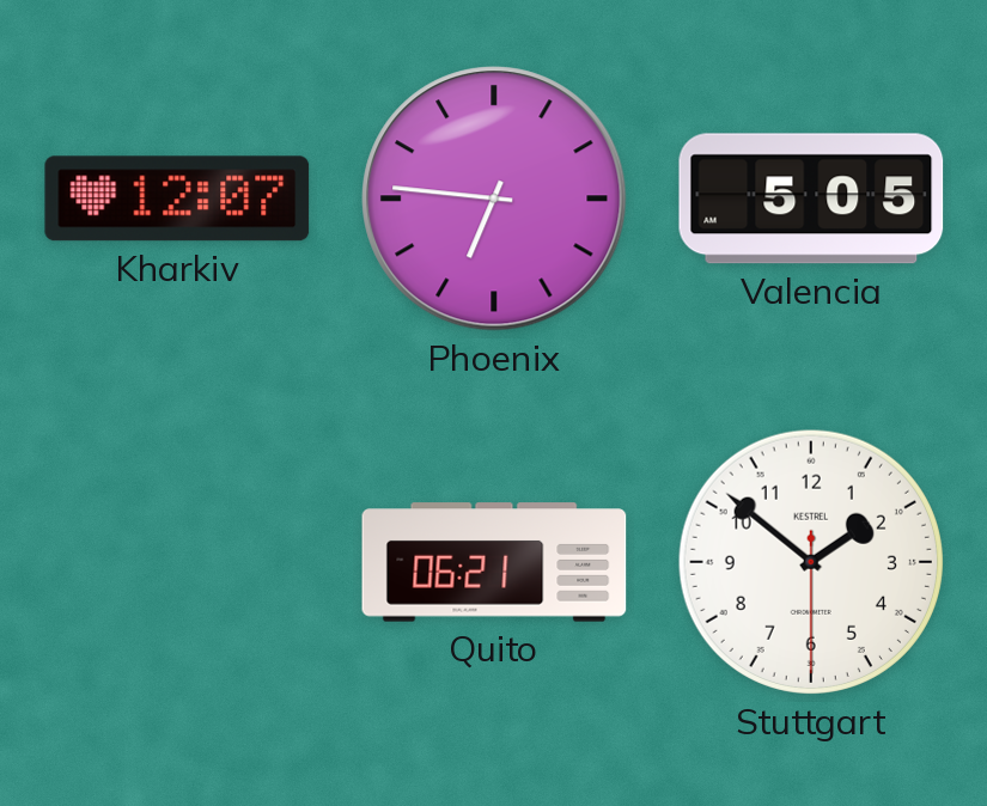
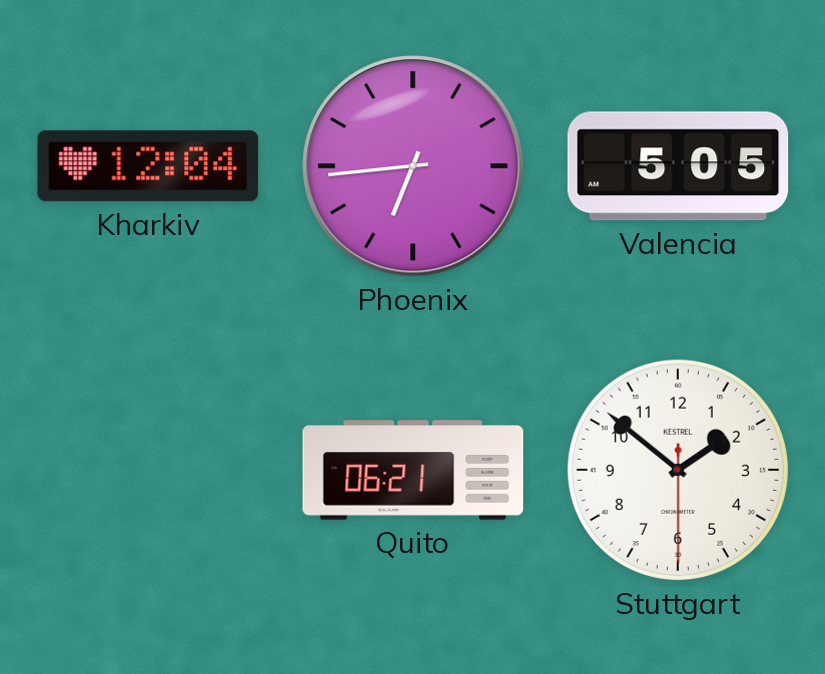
Kharkiv: 12:07 -> 12:04 (148, 166)
Phoenix: 6:46 -> 6:44 (413, 166)
